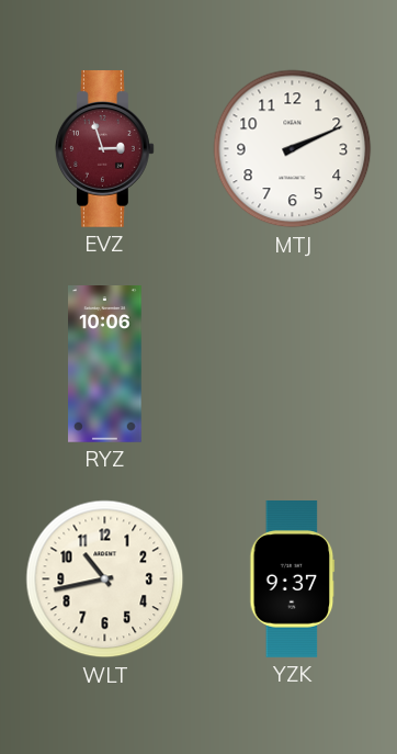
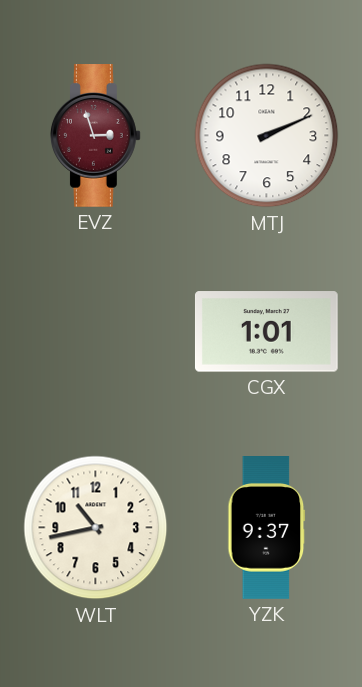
RYZ: 10:06 -> none (105, 364)
CGX: none -> 1:01 (266, 332)
